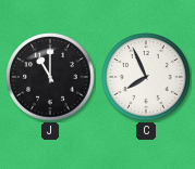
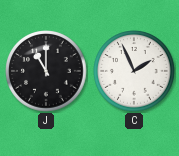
C: 7:56 -> 1:56 (134, 71)
